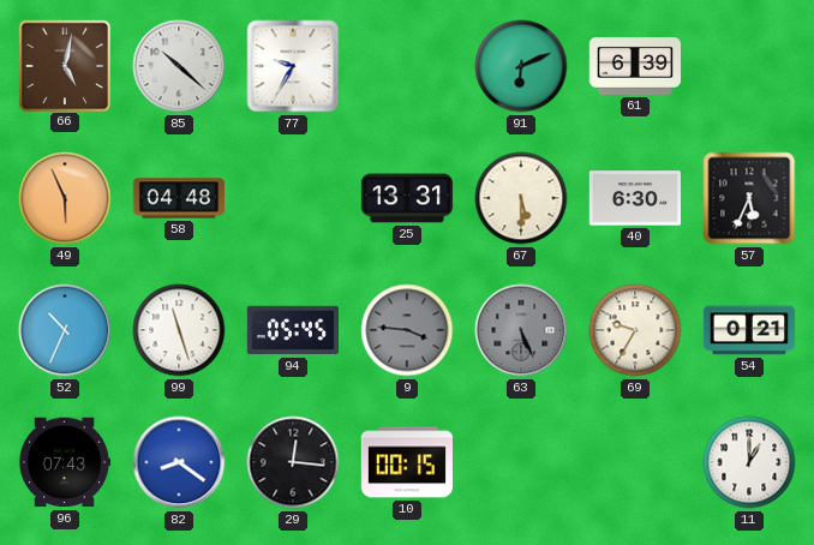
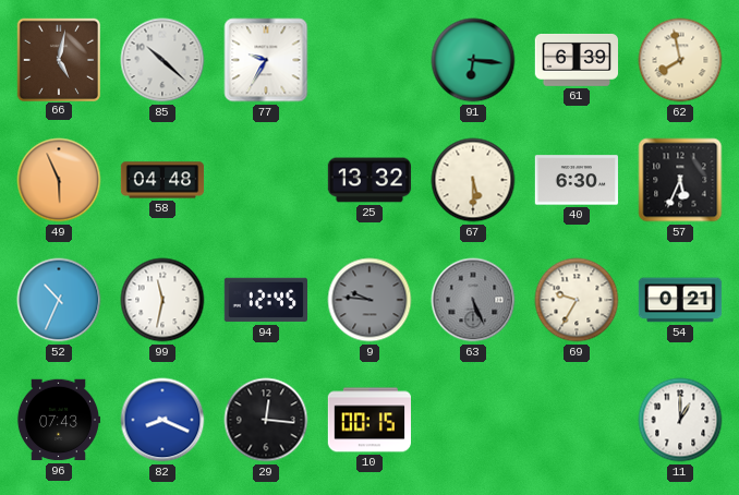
91: 6:11 -> 6:16 (473, 60)
62: none -> 7:58 (680, 60)
25: 13:31 -> 13:32 (370, 180)
99: 11:27 -> 11:32 (162, 300)
94: 05:45 -> 12:45 (265, 300)
9: 3:46 -> 9:46 (370, 300)
82: 8:21 -> 8:19 (162, 420)
